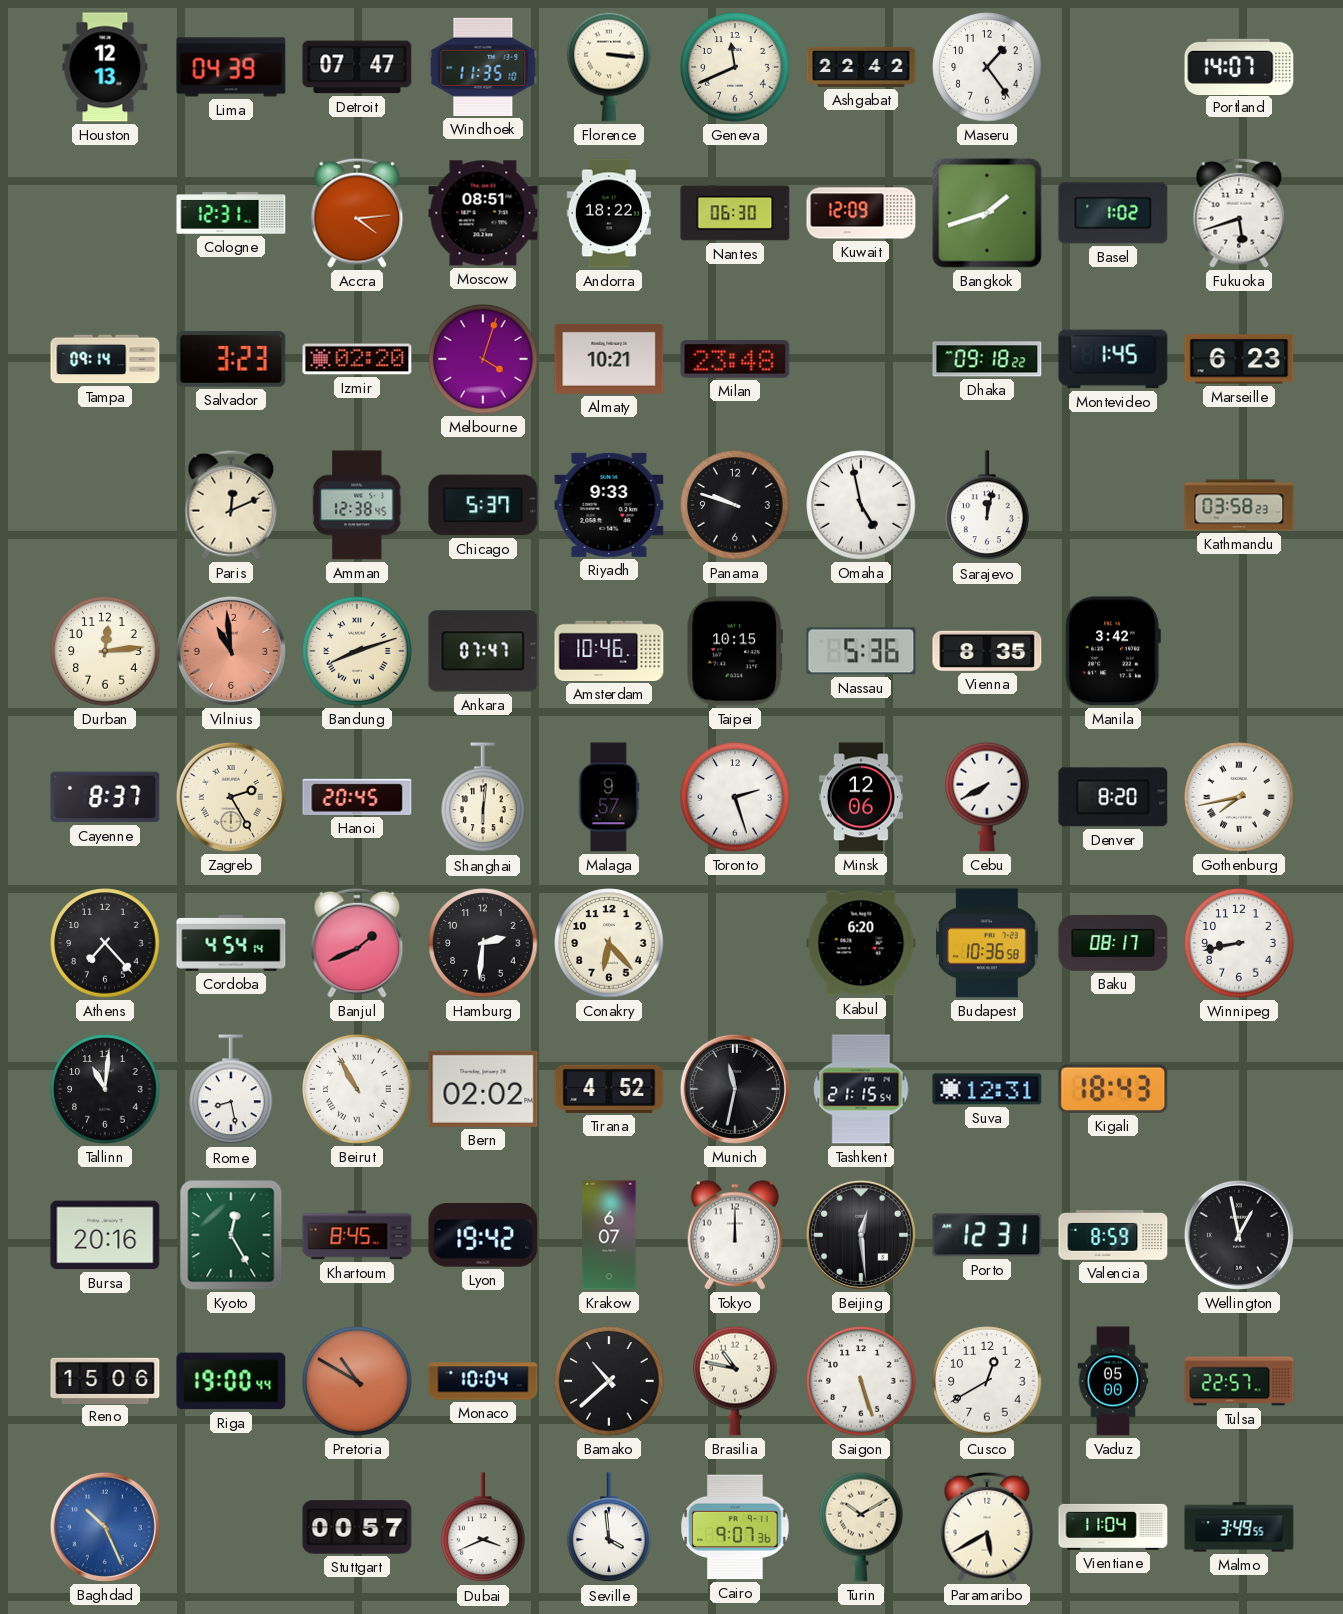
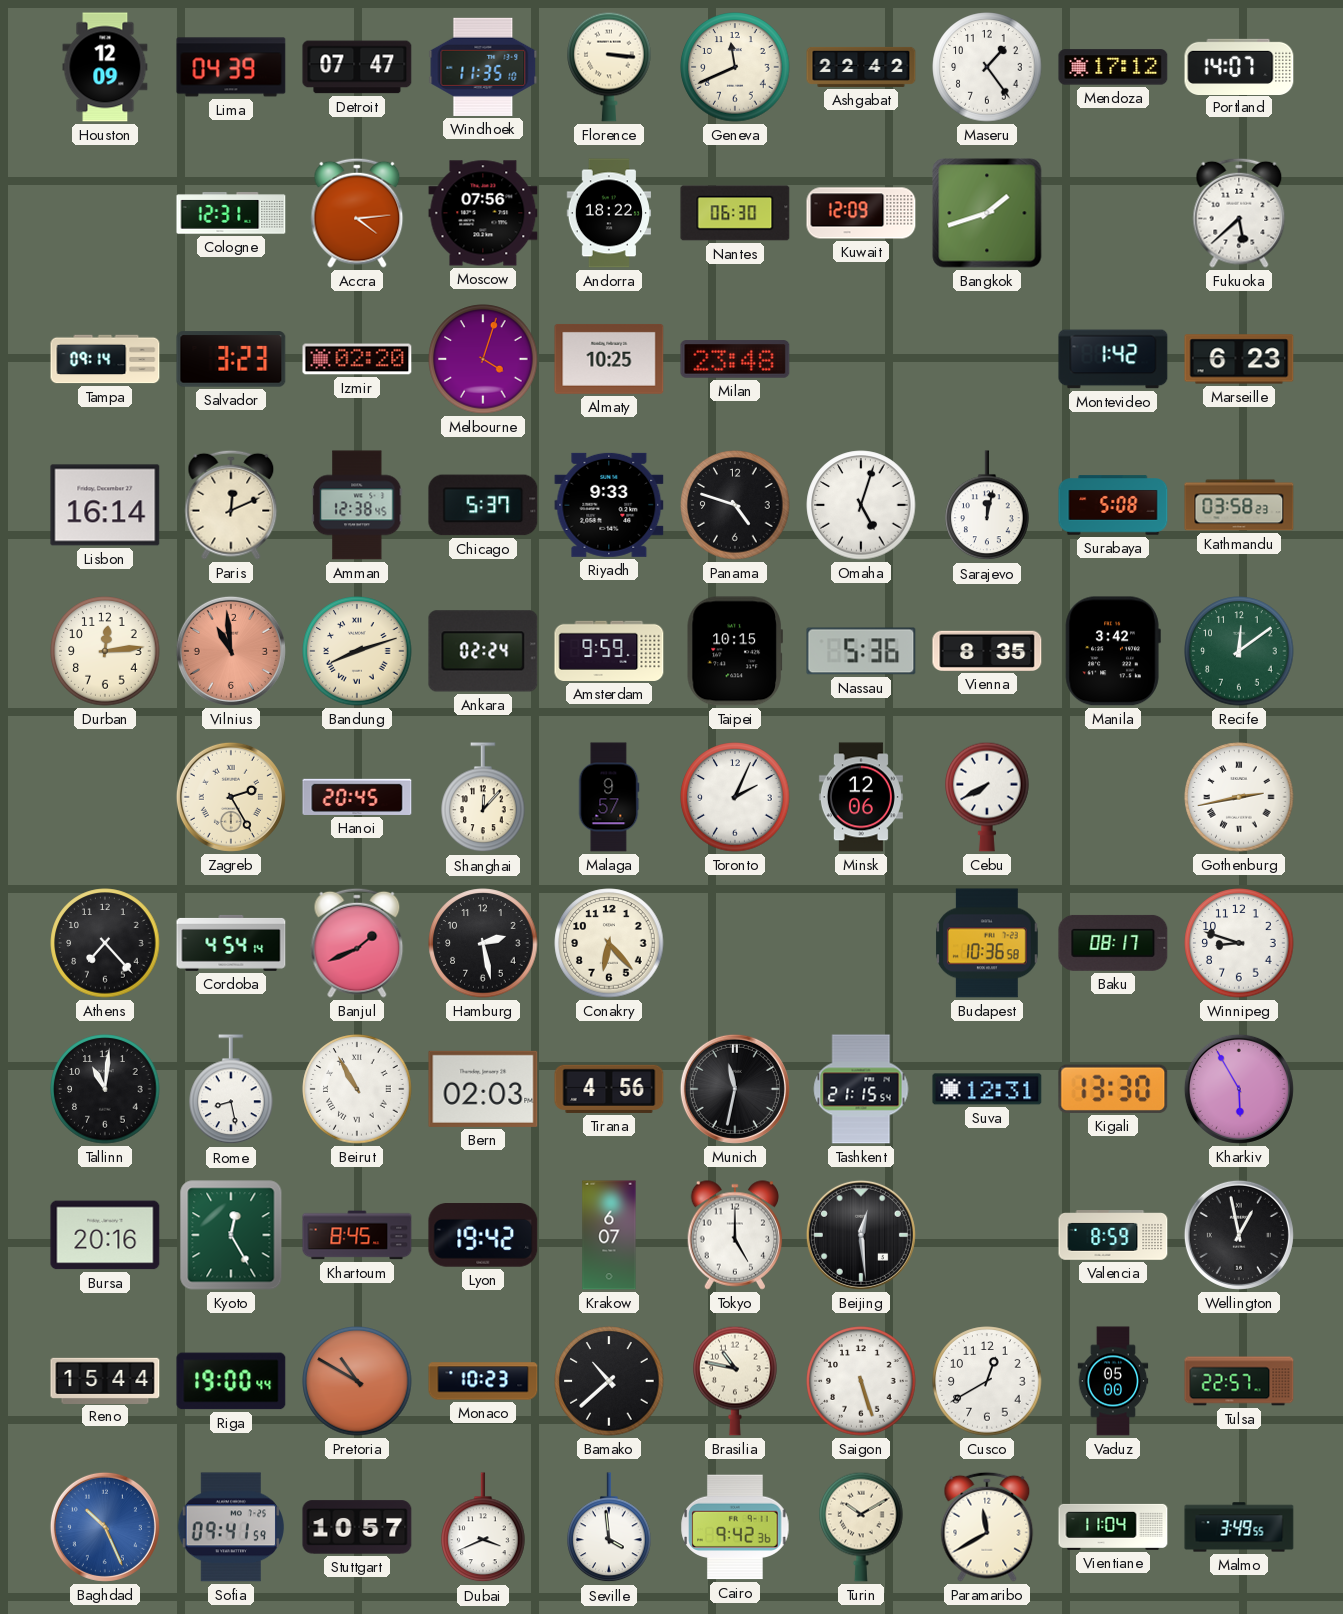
Houston: 12:13 -> 12:09 (105, 67)
Mendoza: none -> 17:12 (1113, 67)
Moscow: 08:51 -> 07:56 (483, 213)
Basel: 1:02 -> none (1113, 213)
Fukuoka: 5:42 -> 5:38 (1239, 213)
Almaty: 10:21 -> 10:25 (609, 359)
Dhaka: 09:18 -> none (987, 359)
Montevideo: 1:45 -> 1:42 (1113, 359)
Lisbon: none -> 16:14 (105, 505)
Panama: 9:48 -> 4:48 (735, 505)
Omaha: 4:58 -> 5:03 (861, 505)
Surabaya: none -> 5:08 (1113, 505)
Ankara: 07:47 -> 02:24 (483, 651)
Amsterdam: 10:46 -> 9:59 (609, 651)
Recife: none -> 12:09 (1239, 651)
Cayenne: 8:37 -> none (105, 797)
Shanghai: 6:01 -> 12:07 (483, 798)
Toronto: 2:27 -> 2:04 (735, 797)
Denver: 8:20 -> none (1113, 797)
Gothenburg: 7:43 -> 2:43 (1239, 797)
Hamburg: 2:31 -> 2:28 (483, 943)
Kabul: 6:20 -> none (861, 943)
Winnipeg: 8:43 -> 8:48 (1239, 943)
Bern: 02:02 -> 02:03 (483, 1089)
Tirana: 4:52 -> 4:56 (609, 1089)
Kigali: 18:43 -> 13:30 (1113, 1089)
Kharkiv: none -> 5:55 (1239, 1089)
Tokyo: 12:00 -> 5:00 (735, 1235)
Porto: 12:31 -> none (987, 1235)
Reno: 15:06 -> 15:44 (105, 1380)
Monaco: 10:04 -> 10:23 (483, 1381)
Sofia: none -> 09:41 (230, 1527)
Stuttgart: 00:57 -> 10:57 (357, 1527)
Cairo: 9:07 -> 9:42 (735, 1527)
Paramaribo: 5:40 -> 11:40 (987, 1527)
